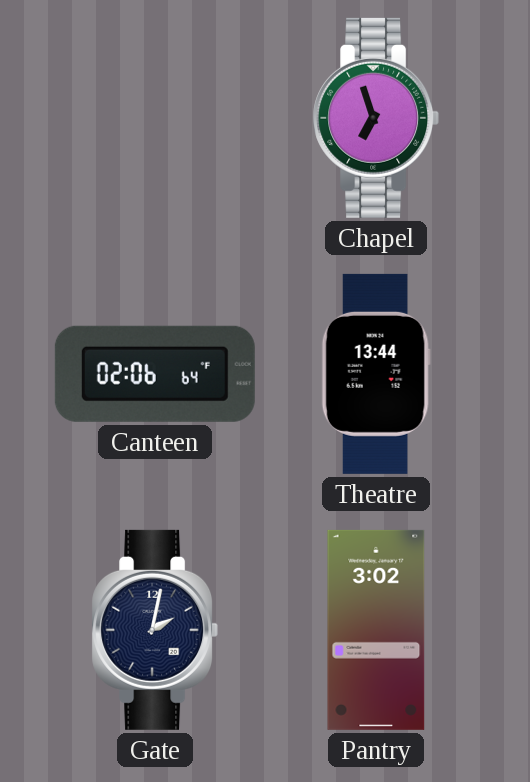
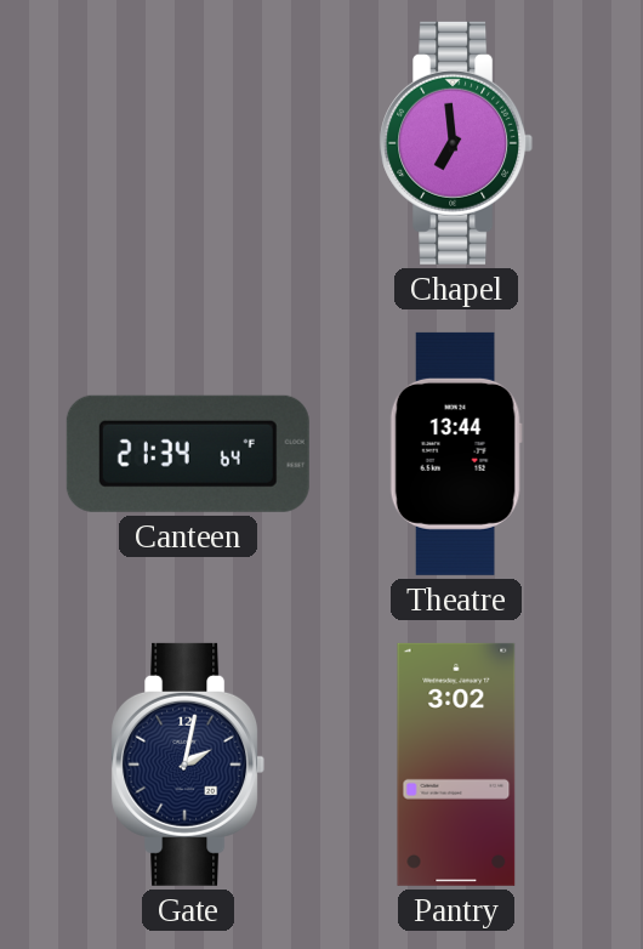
Chapel: 6:57 -> 6:59 (456, 143)
Canteen: 02:06 -> 21:34 (188, 454)
